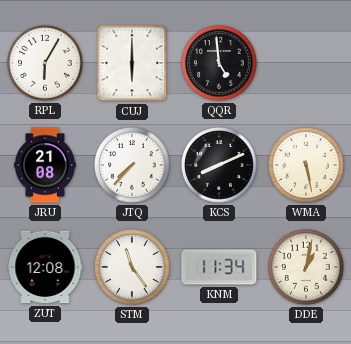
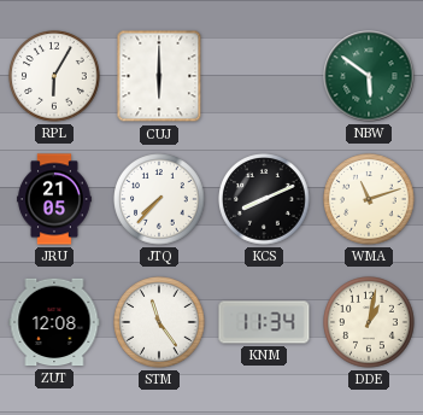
QQR: 4:59 -> none (219, 63)
NBW: none -> 5:51 (369, 76)
JRU: 21:08 -> 21:05 (55, 199)
WMA: 5:28 -> 11:12 (369, 199)
